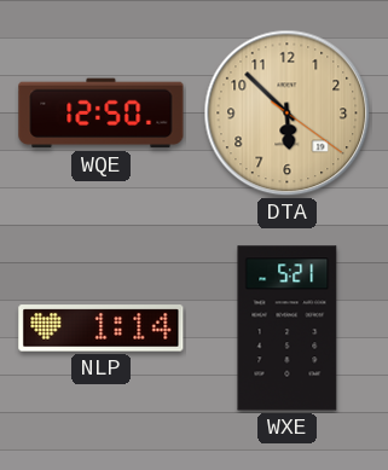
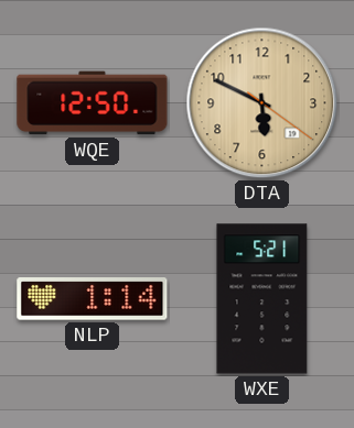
DTA: 5:52 -> 5:49 (262, 103)
